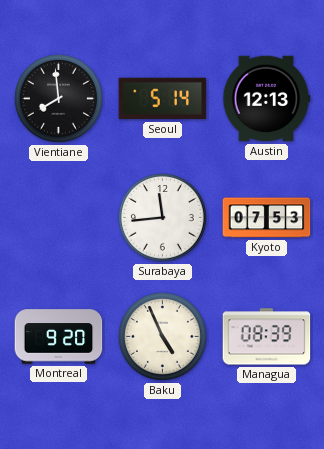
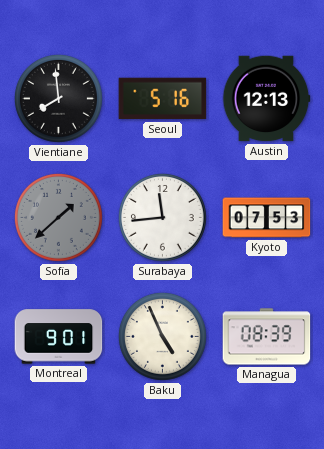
Seoul: 5:14 -> 5:16 (163, 99)
Sofia: none -> 1:38 (58, 217)
Montreal: 9:20 -> 9:01 (59, 337)
